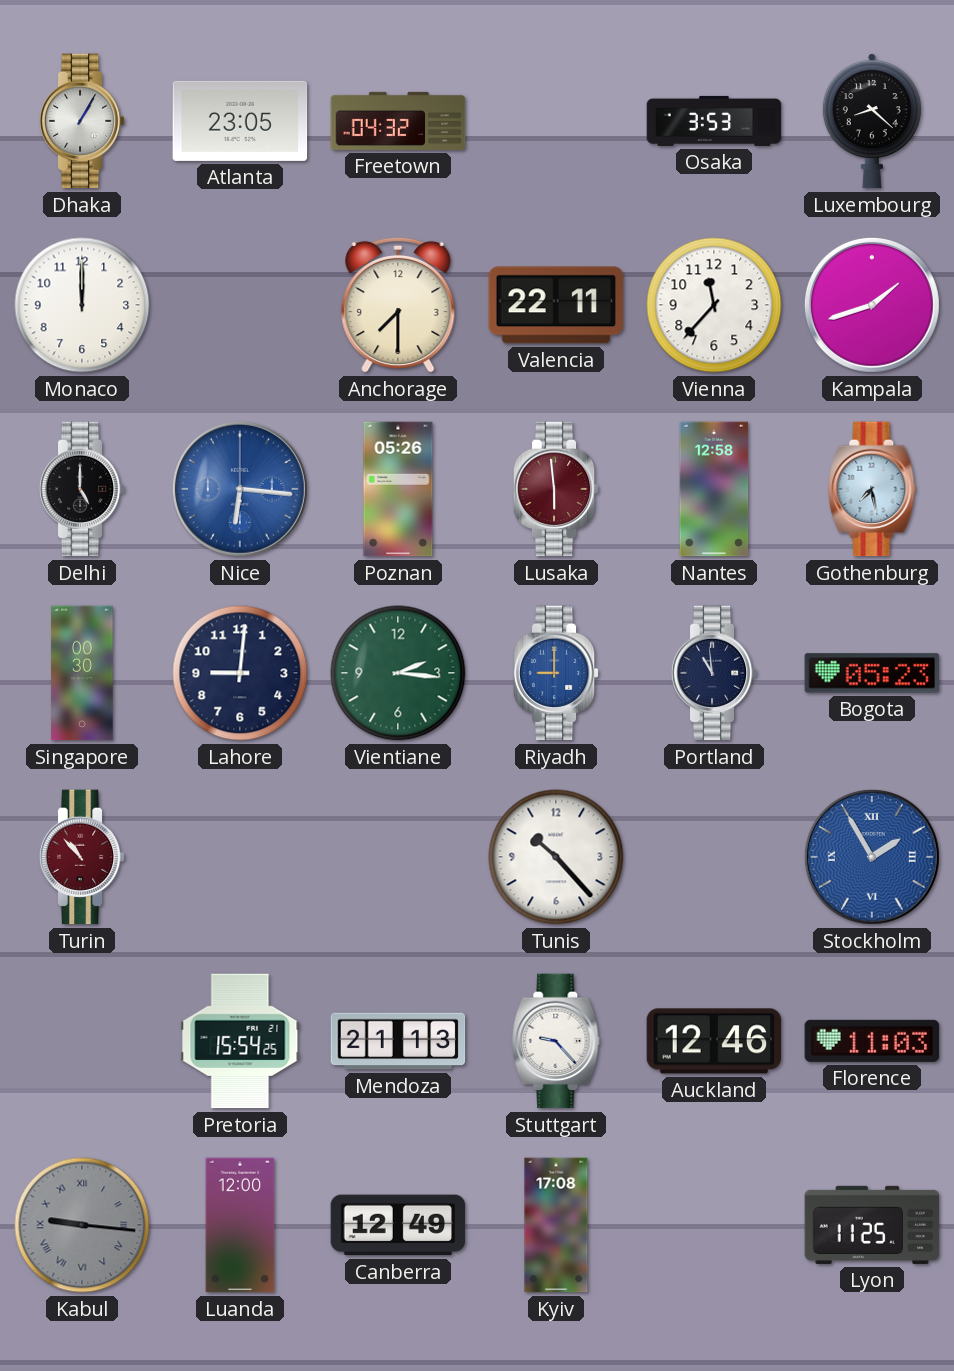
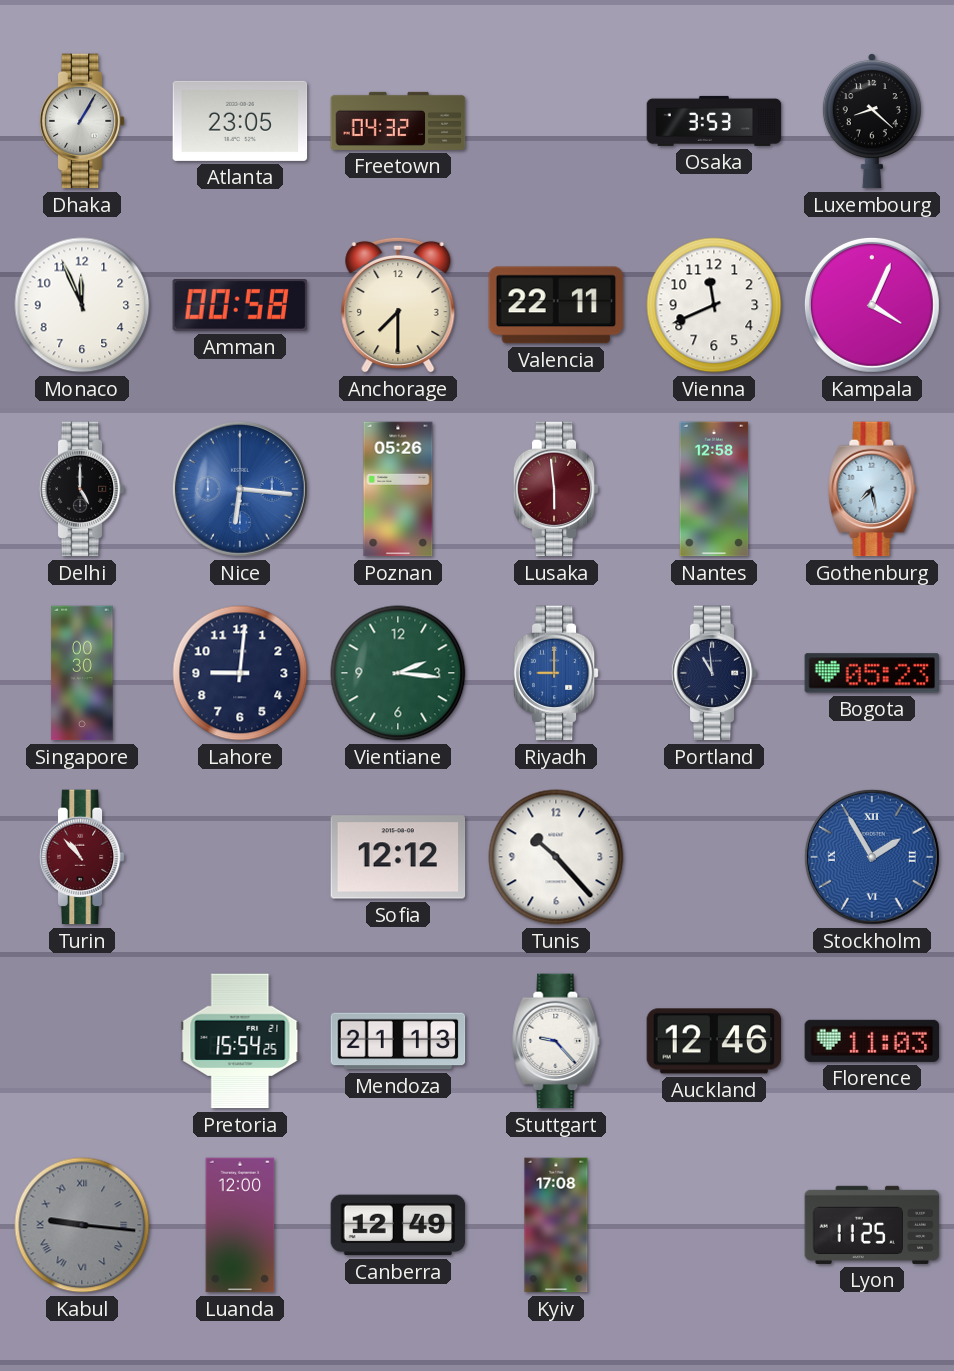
Monaco: 12:00 -> 11:56 (82, 305)
Amman: none -> 00:58 (240, 306)
Vienna: 11:37 -> 11:41 (714, 305)
Kampala: 1:42 -> 4:04 (872, 305)
Sofia: none -> 12:12 (398, 857)
